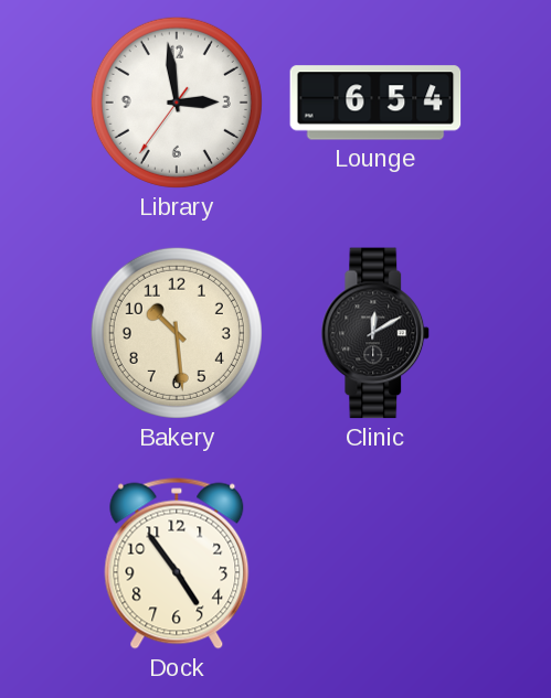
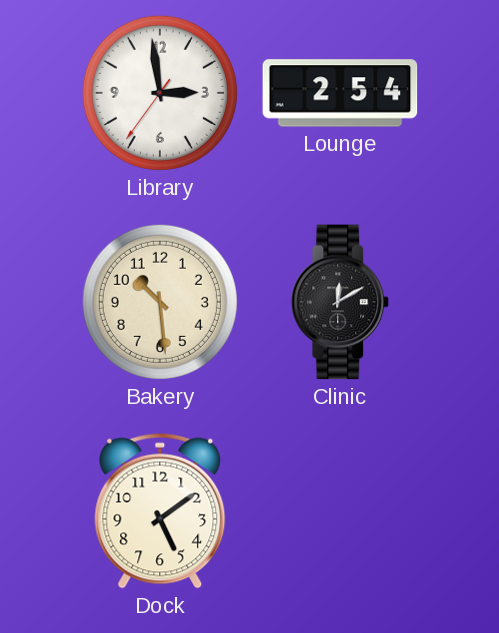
Lounge: 6:54 -> 2:54 (340, 93)
Dock: 4:54 -> 5:09 (160, 511)
